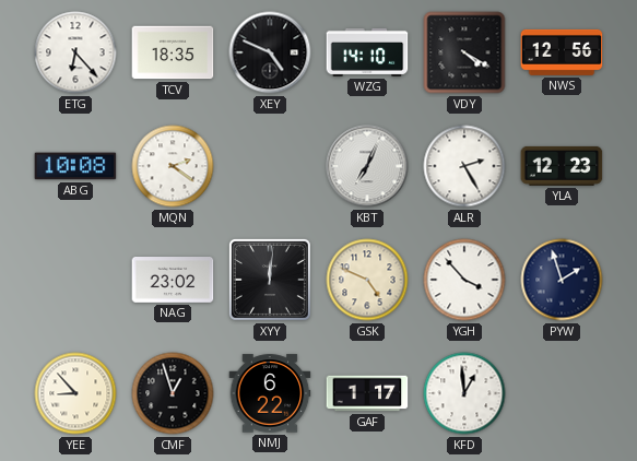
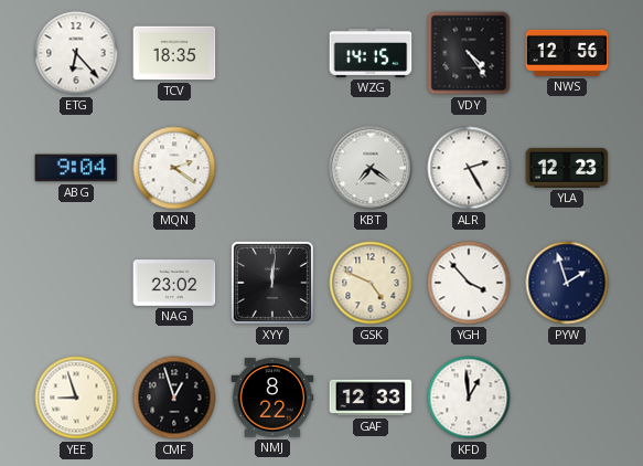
XEY: 4:49 -> none (270, 52)
WZG: 14:10 -> 14:15 (371, 53)
VDY: 4:20 -> 4:24 (469, 53)
ABG: 10:08 -> 9:04 (76, 168)
KBT: 7:04 -> 7:21 (371, 168)
YEE: 8:53 -> 8:57 (76, 398)
NMJ: 6:22 -> 8:22 (272, 398)
GAF: 1:17 -> 12:33 (371, 398)
